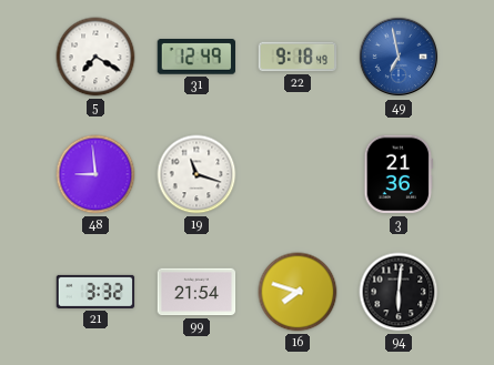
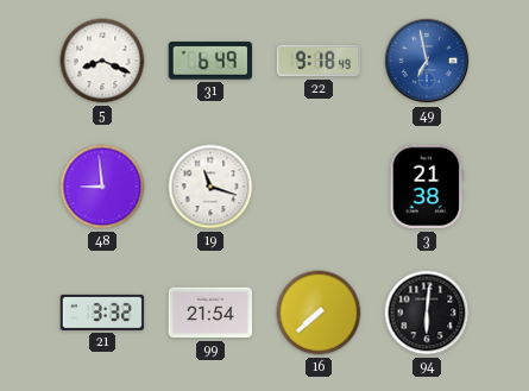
5: 7:20 -> 8:19 (102, 61)
31: 12:49 -> 6:49 (209, 62)
3: 21:36 -> 21:38 (427, 187)
16: 7:48 -> 7:38 (319, 313)
